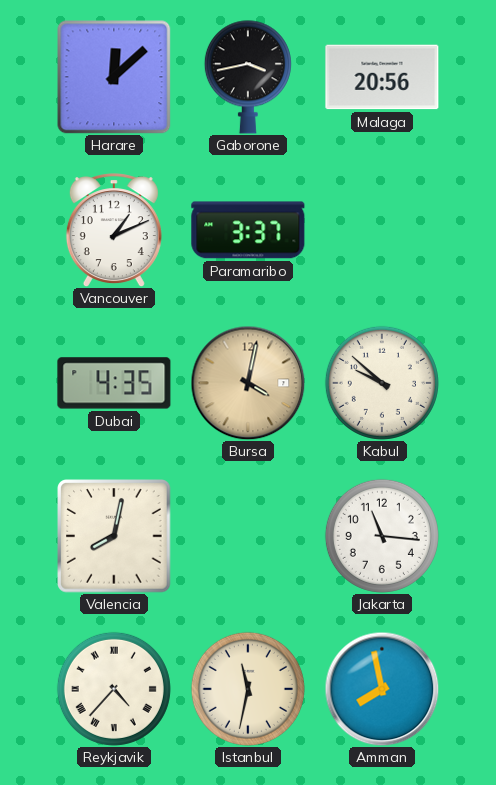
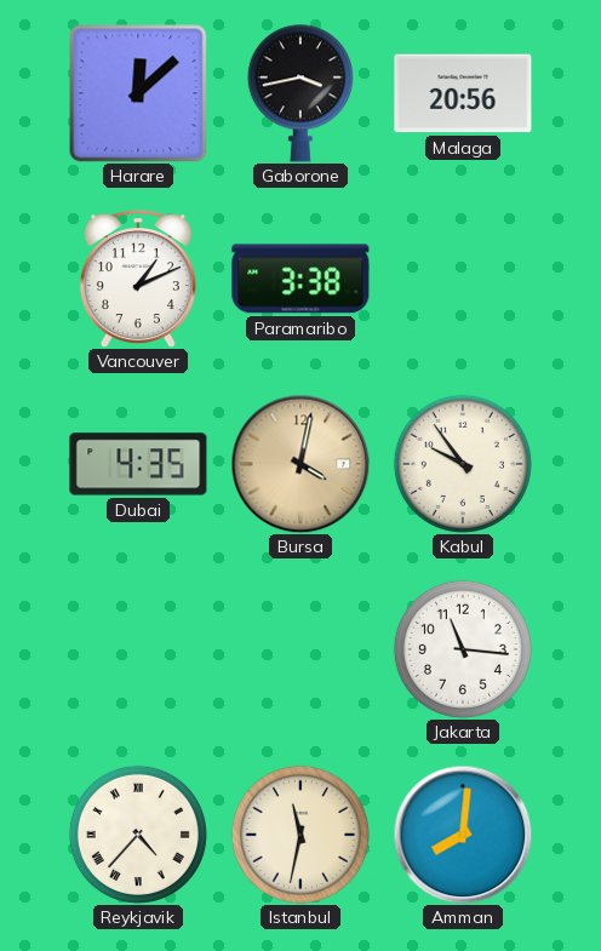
Paramaribo: 3:37 -> 3:38 (300, 279)
Kabul: 9:52 -> 9:54 (463, 464)
Valencia: 8:02 -> none (114, 536)
Amman: 7:58 -> 8:01 (463, 835)
